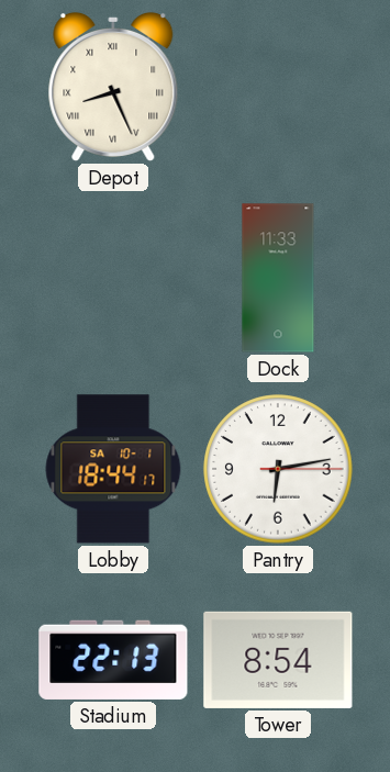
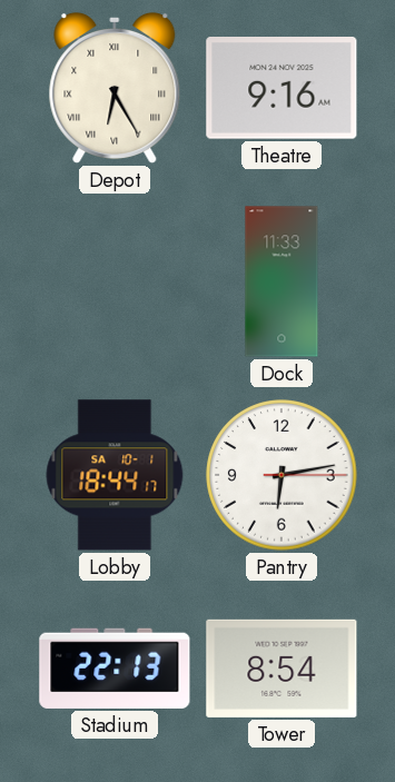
Depot: 8:26 -> 6:25 (115, 88)
Theatre: none -> 9:16 (282, 88)
